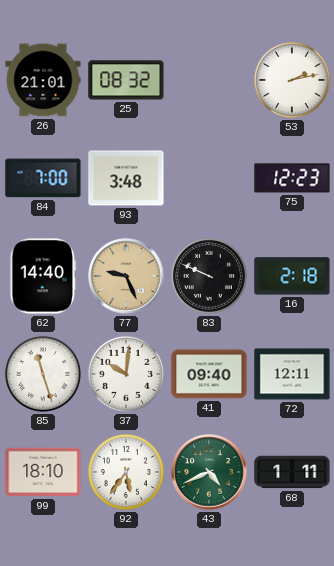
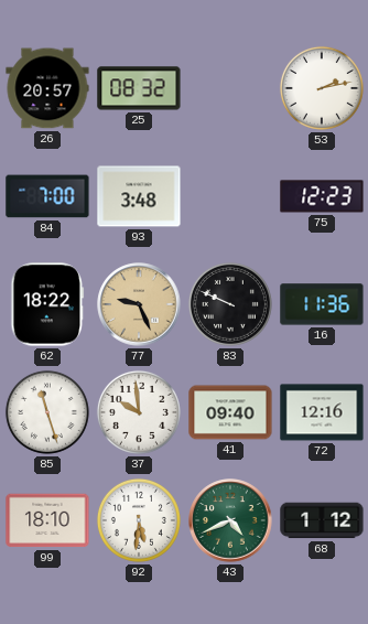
26: 21:01 -> 20:57 (47, 88)
62: 14:40 -> 18:22 (47, 304)
16: 2:18 -> 11:36 (322, 304)
37: 10:01 -> 9:59 (139, 412)
72: 12:11 -> 12:16 (322, 412)
92: 5:36 -> 5:31 (139, 520)
68: 1:11 -> 1:12 (322, 520)
